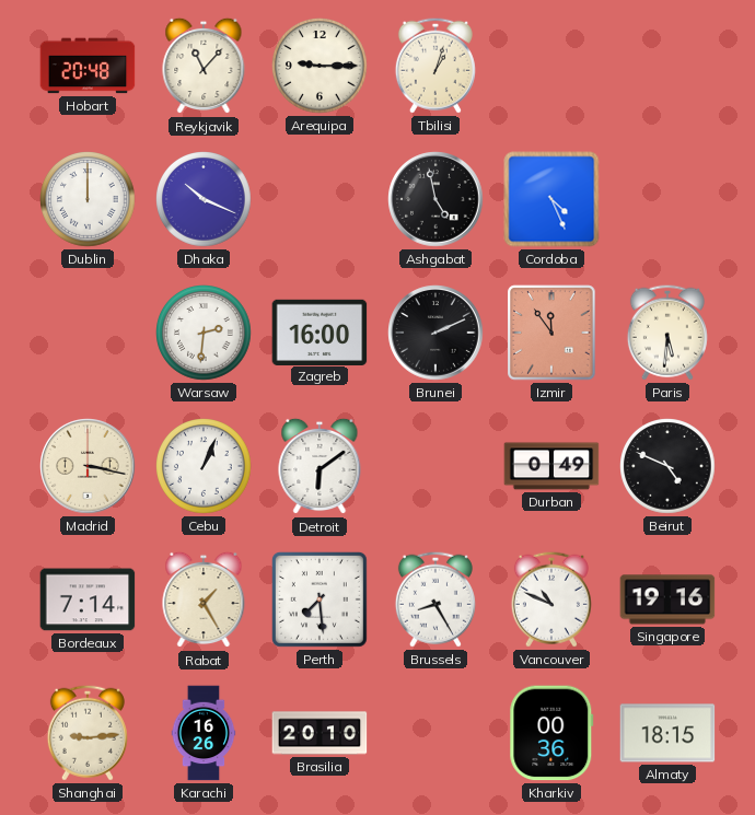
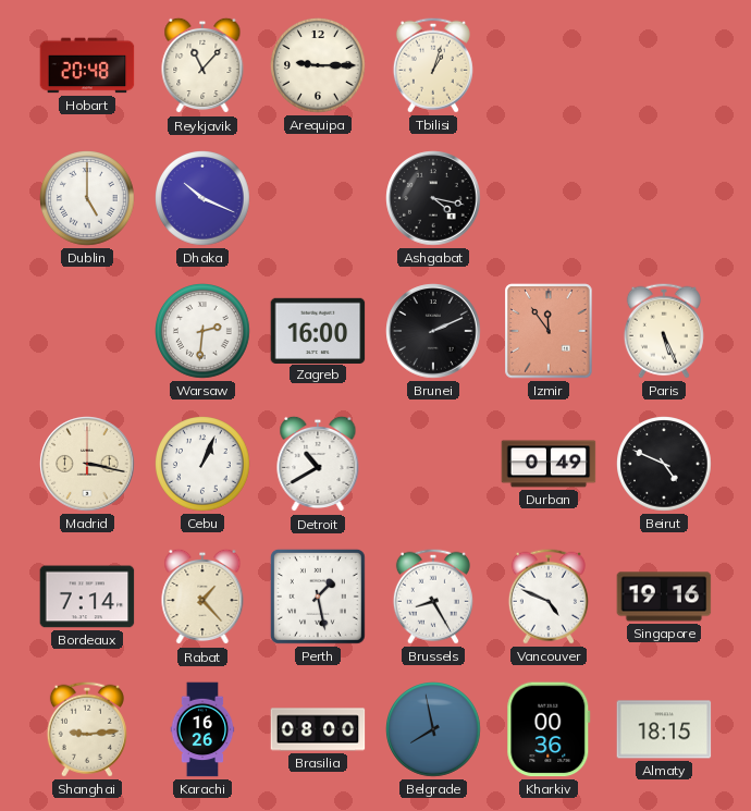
Dublin: 12:00 -> 5:00 (88, 199)
Ashgabat: 4:58 -> 4:17 (433, 198)
Cordoba: 4:26 -> none (551, 199)
Paris: 5:31 -> 5:26 (664, 331)
Detroit: 6:09 -> 10:40 (318, 464)
Rabat: 1:25 -> 1:23 (202, 597)
Perth: 7:29 -> 1:28 (318, 597)
Vancouver: 10:49 -> 4:49 (549, 597)
Brasilia: 20:10 -> 08:00 (318, 729)
Belgrade: none -> 7:58 (434, 730)
